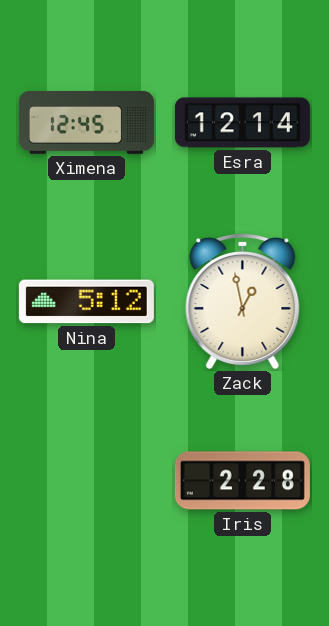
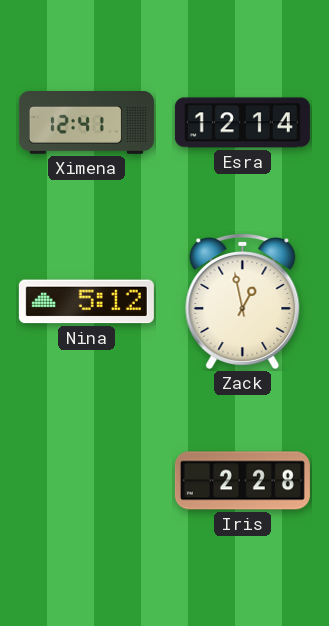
Ximena: 12:45 -> 12:41 (86, 123)
